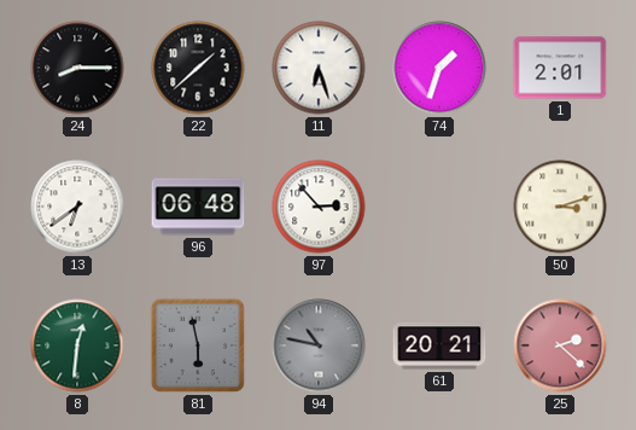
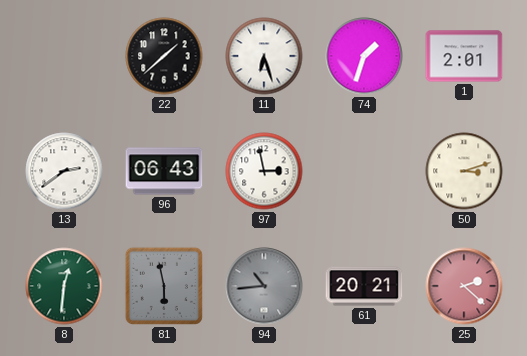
24: 8:15 -> none (77, 68)
13: 6:39 -> 2:39 (64, 171)
96: 06:48 -> 06:43 (164, 171)
97: 2:53 -> 2:58 (264, 171)
94: 10:47 -> 10:44 (264, 286)
